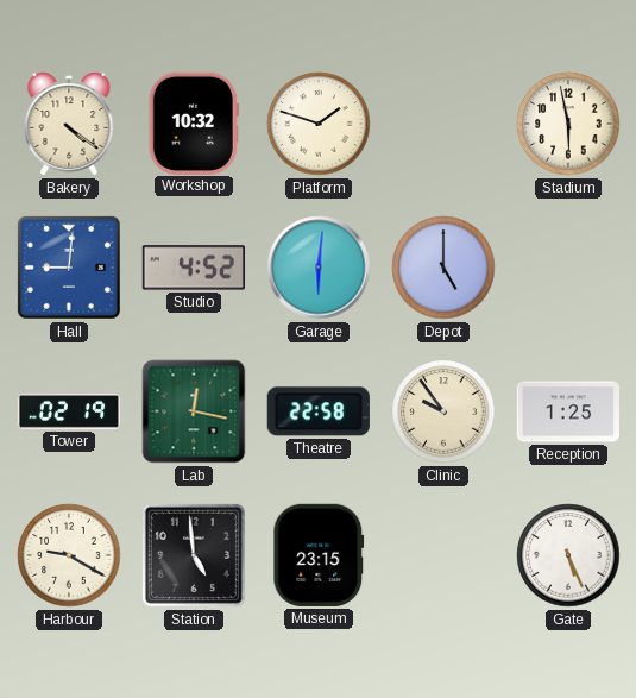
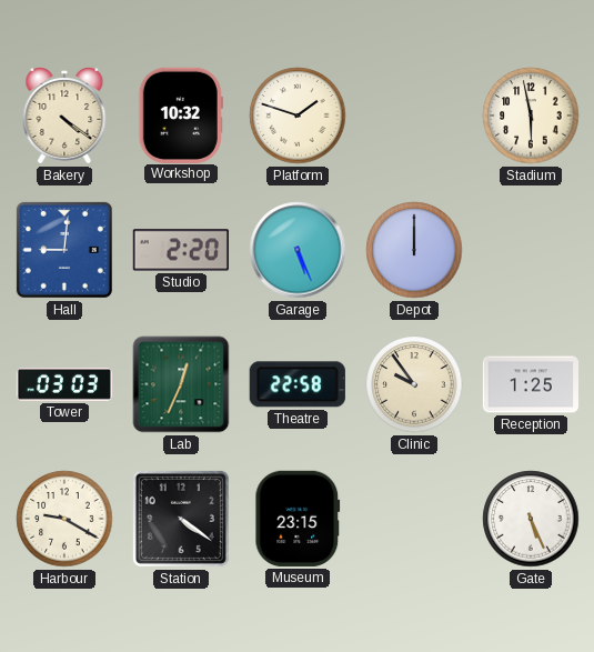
Studio: 4:52 -> 2:20 (181, 250)
Garage: 6:01 -> 5:26 (298, 250)
Depot: 5:00 -> 12:00 (414, 250)
Tower: 02:19 -> 03:03 (63, 385)
Lab: 12:17 -> 12:34 (181, 384)
Station: 4:59 -> 4:21 (181, 519)
